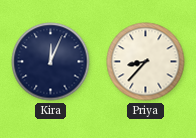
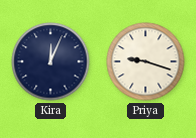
Priya: 8:37 -> 9:18 (146, 62)
